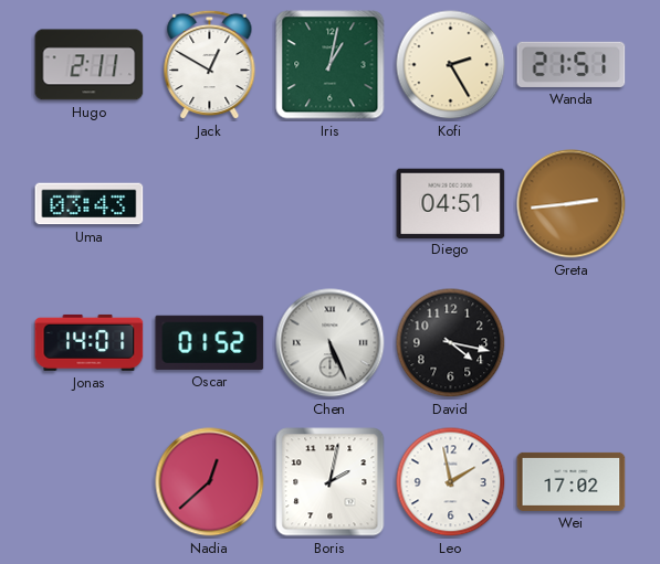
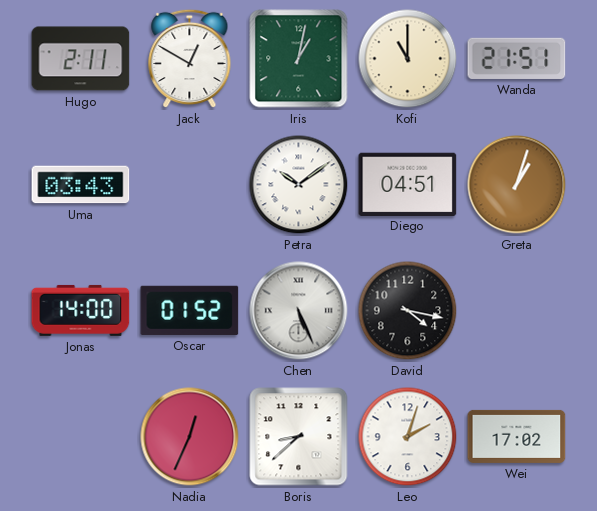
Kofi: 2:25 -> 11:00 (408, 59)
Petra: none -> 10:09 (299, 185)
Greta: 2:44 -> 1:03 (517, 185)
Jonas: 14:01 -> 14:00 (81, 310)
Nadia: 12:38 -> 12:34 (190, 437)
Boris: 2:02 -> 8:38 (299, 437)
Leo: 1:58 -> 2:03 (408, 437)
